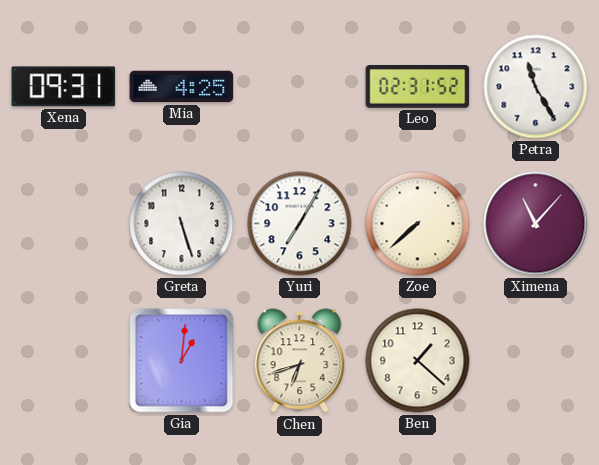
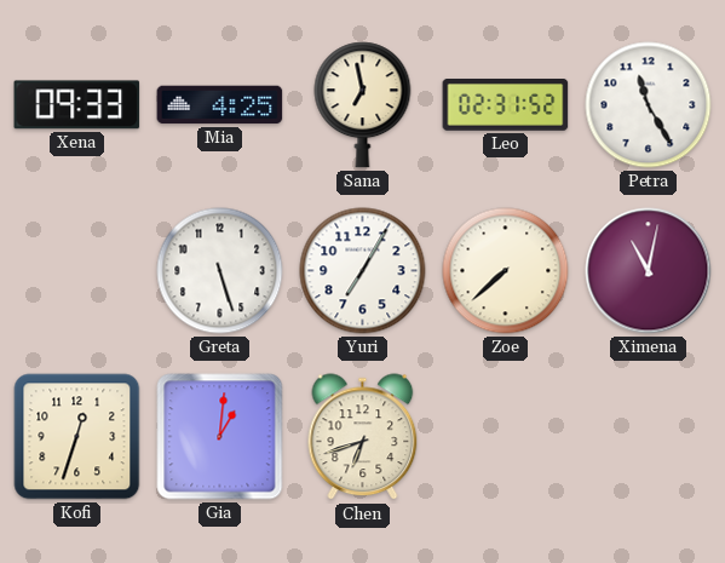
Xena: 09:31 -> 09:33 (77, 105)
Sana: none -> 6:58 (363, 105)
Ximena: 11:07 -> 11:02 (649, 271)
Kofi: none -> 12:33 (77, 437)
Ben: 1:22 -> none (418, 361)
